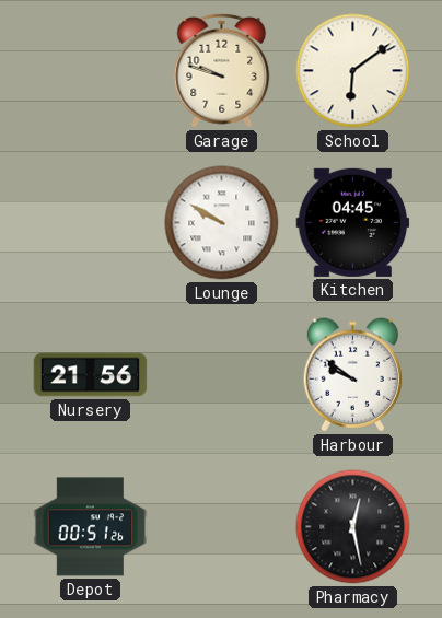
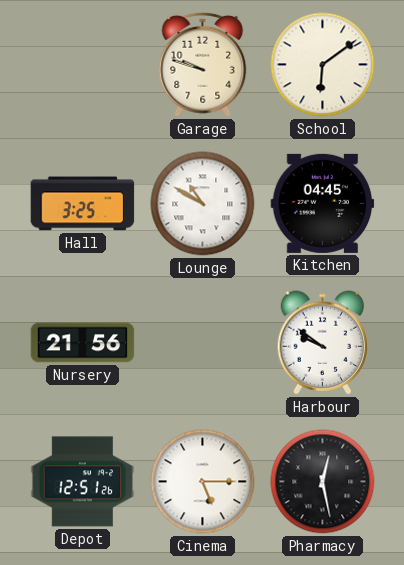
Hall: none -> 3:25 (83, 204)
Lounge: 9:50 -> 10:50 (203, 204)
Depot: 00:51 -> 12:51 (83, 482)
Cinema: none -> 5:15 (203, 482)
